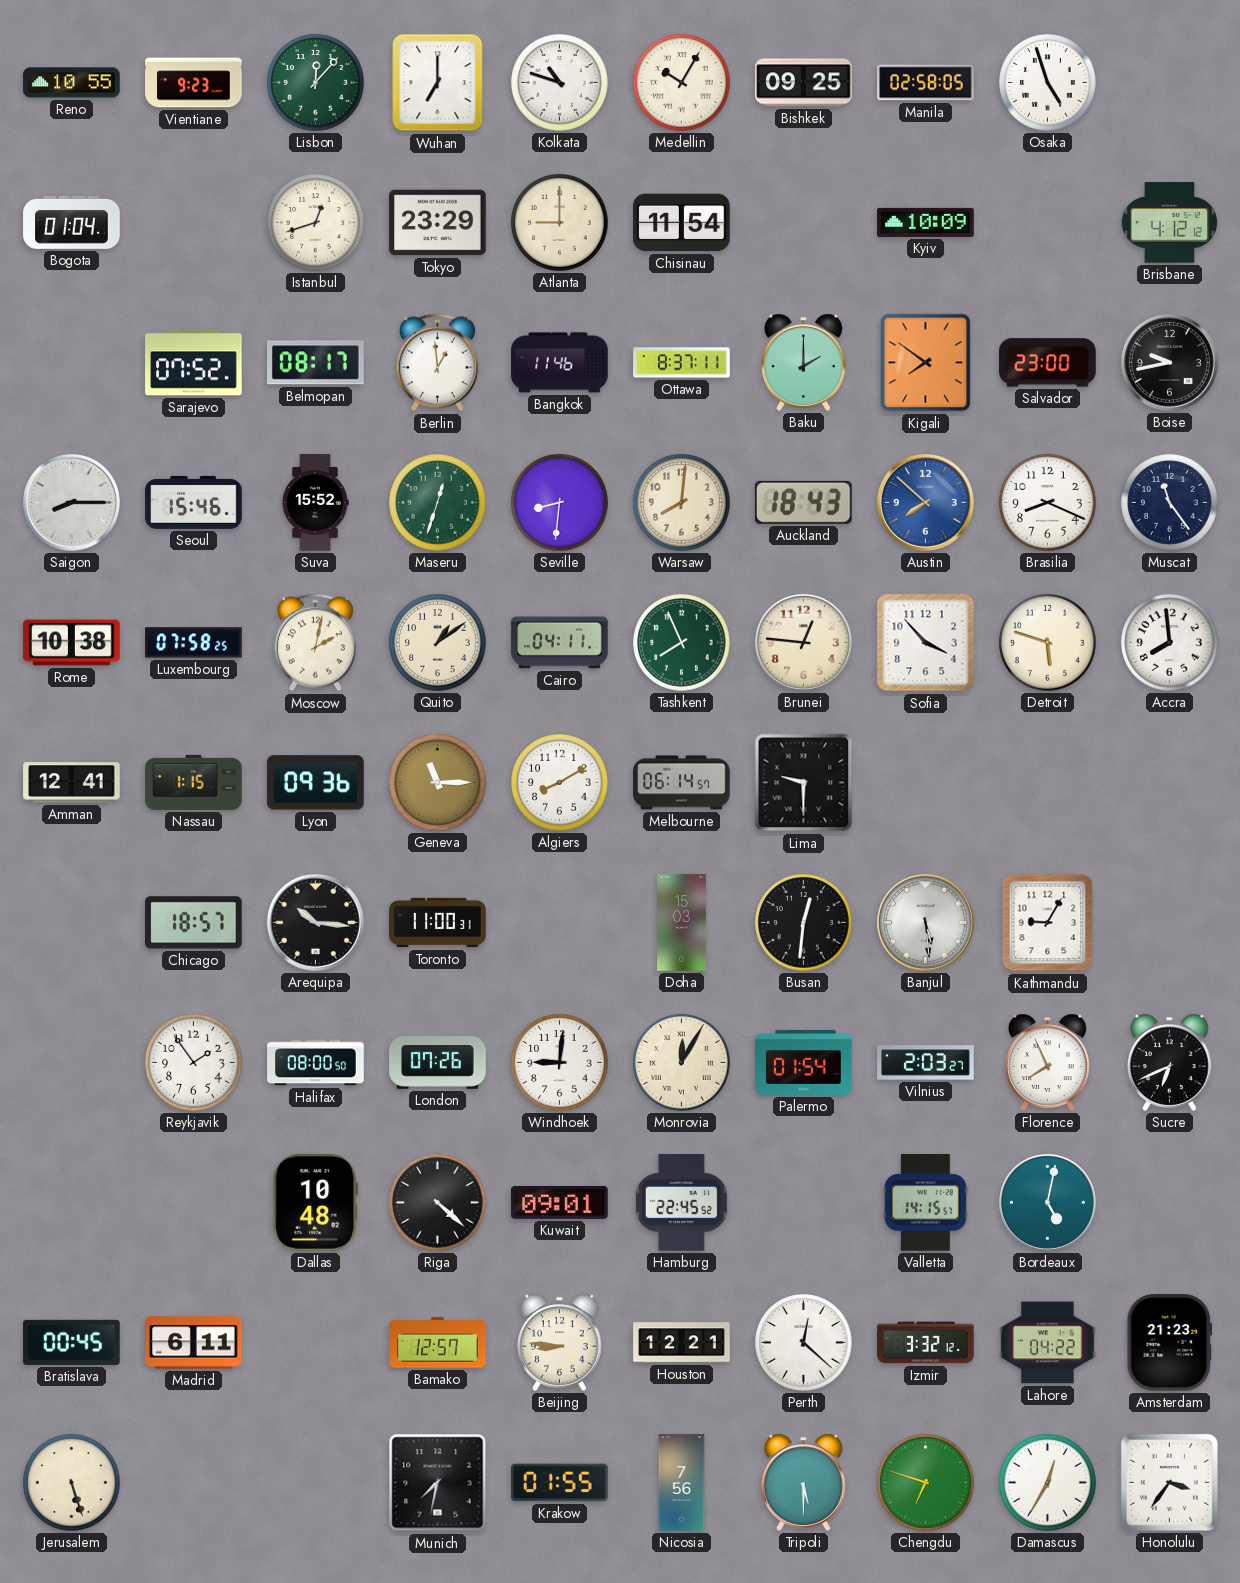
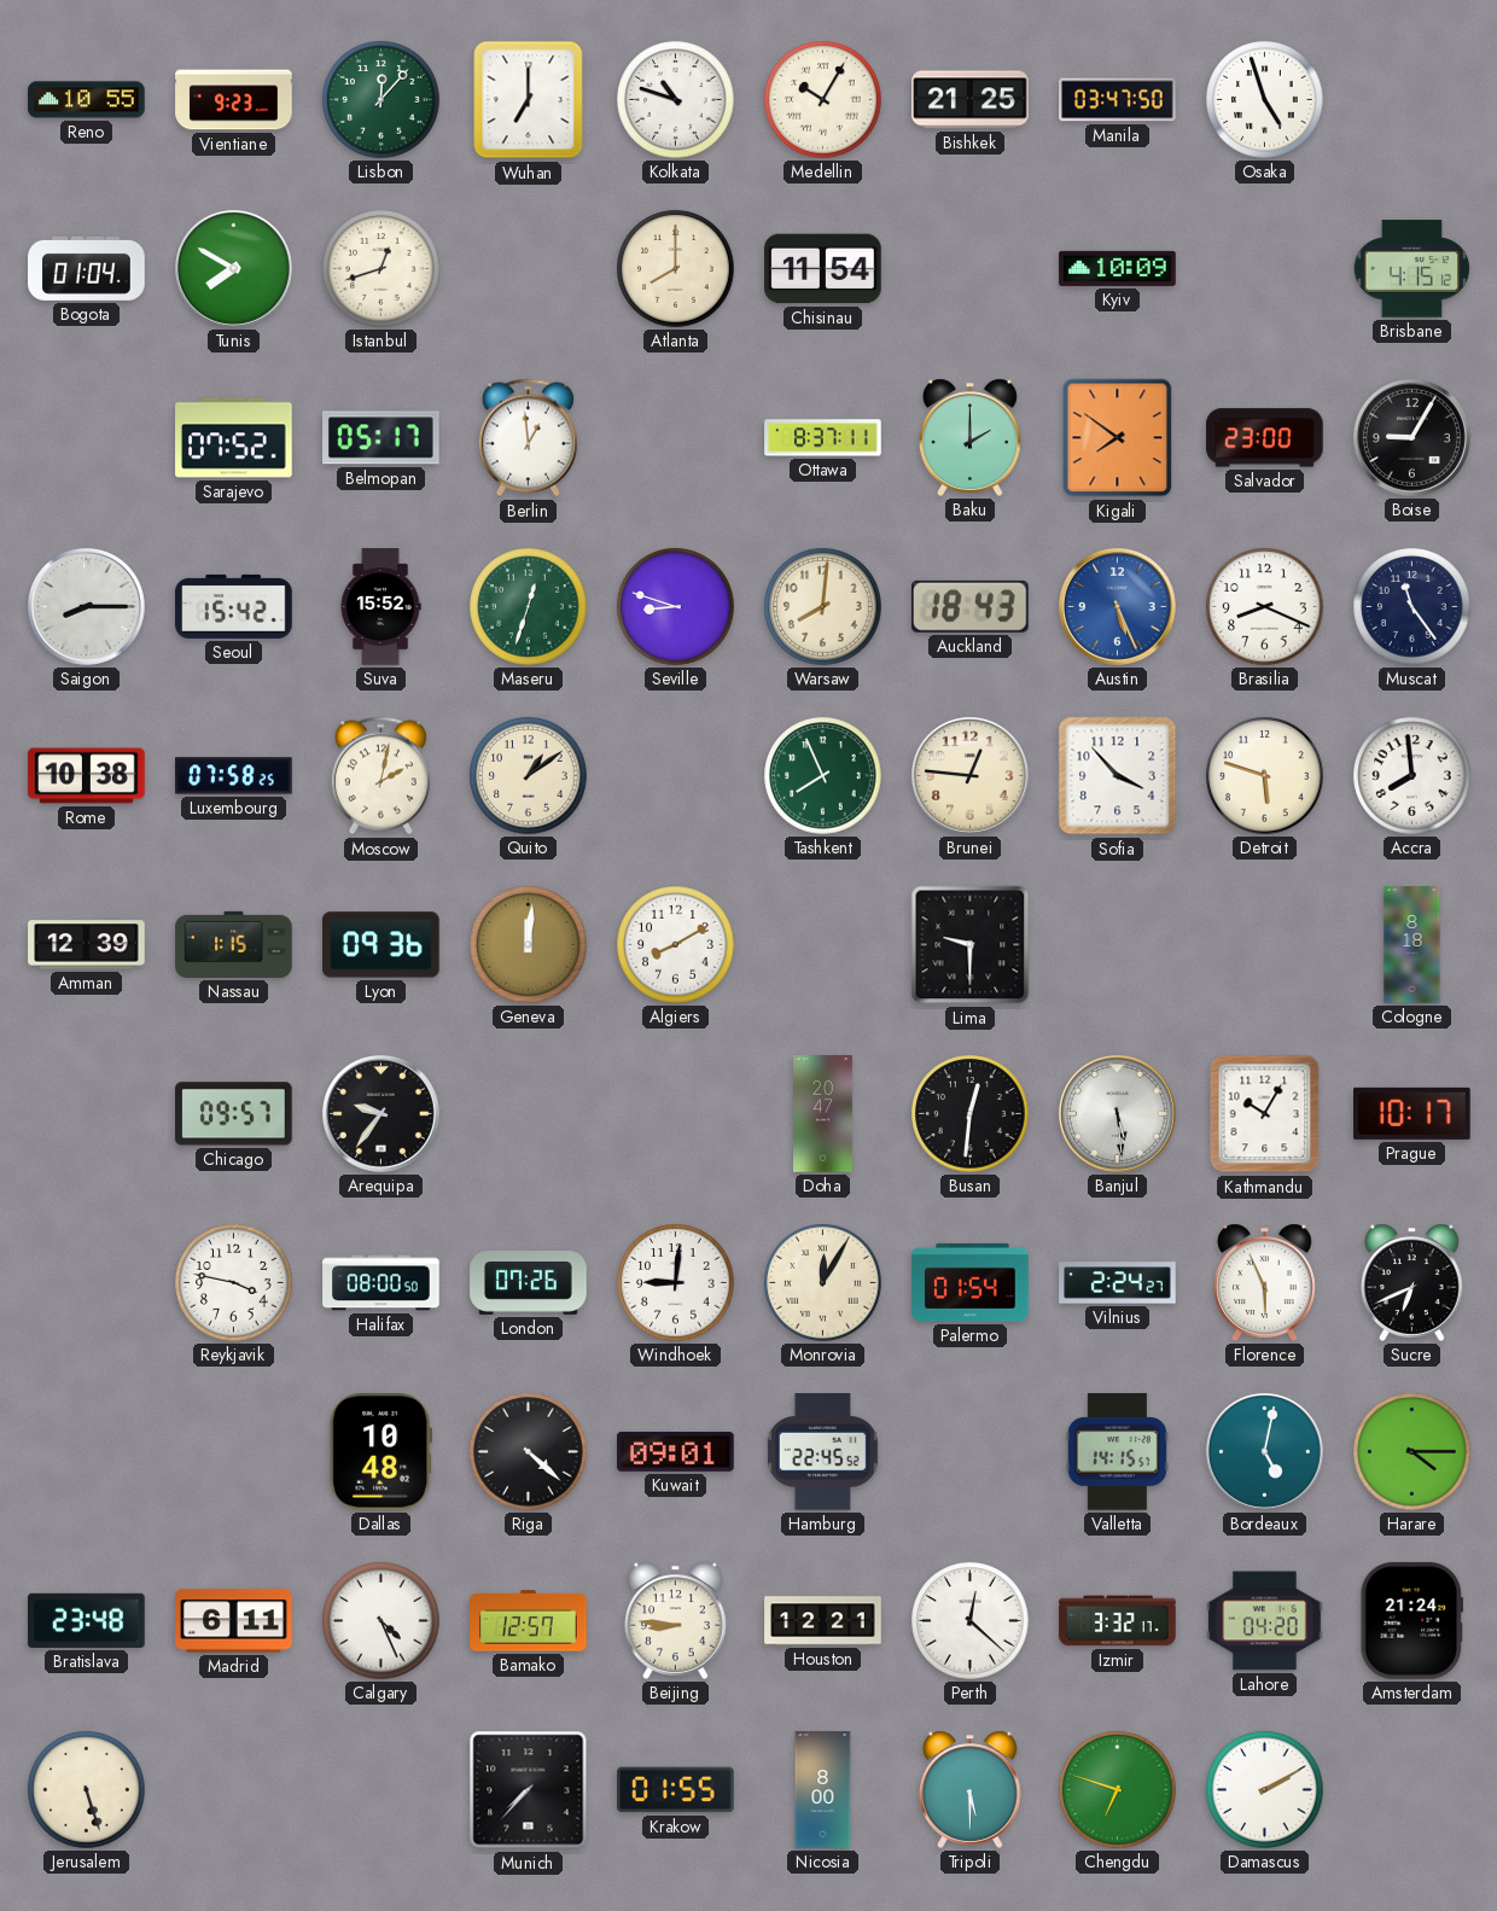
Bishkek: 09:25 -> 21:25 (971, 100)
Manila: 02:58 -> 03:47 (1118, 100)
Tunis: none -> 7:50 (233, 268)
Tokyo: 23:29 -> none (438, 223)
Atlanta: 9:00 -> 8:00 (676, 269)
Brisbane: 4:12 -> 4:15 (1411, 269)
Belmopan: 08:17 -> 05:17 (381, 438)
Bangkok: 11:46 -> none (560, 363)
Boise: 9:43 -> 9:05 (1411, 437)
Seoul: 15:46 -> 15:42 (234, 606)
Seville: 8:31 -> 8:48 (676, 607)
Austin: 7:52 -> 5:26 (1117, 606)
Cairo: 04:11 -> none (560, 643)
Amman: 12:41 -> 12:39 (87, 945)
Geneva: 11:15 -> 12:01 (529, 945)
Melbourne: 06:14 -> none (682, 783)
Cologne: none -> 8:18 (1412, 945)
Chicago: 18:57 -> 09:57 (234, 1114)
Arequipa: 10:16 -> 9:36 (380, 1113)
Toronto: 11:00 -> none (438, 923)
Doha: 15:03 -> 20:47 (823, 1114)
Kathmandu: 9:05 -> 10:05 (1265, 1114)
Prague: none -> 10:17 (1412, 1113)
Reykjavik: 1:54 -> 3:47 (234, 1283)
Vilnius: 2:03 -> 2:24 (1118, 1283)
Florence: 7:56 -> 5:56 (1265, 1282)
Harare: none -> 4:15 (1412, 1452)
Bratislava: 00:45 -> 23:48 (87, 1620)
Calgary: none -> 4:26 (381, 1621)
Izmir: 3:32:12 -> 3:32:17 (1118, 1621)
Lahore: 04:22 -> 04:20 (1265, 1621)
Amsterdam: 21:23 -> 21:24 (1411, 1621)
Munich: 7:32 -> 7:37 (529, 1790)
Nicosia: 7:56 -> 8:00 (823, 1790)
Damascus: 12:35 -> 2:10 (1265, 1790)
Honolulu: 3:36 -> none (1169, 1482)
